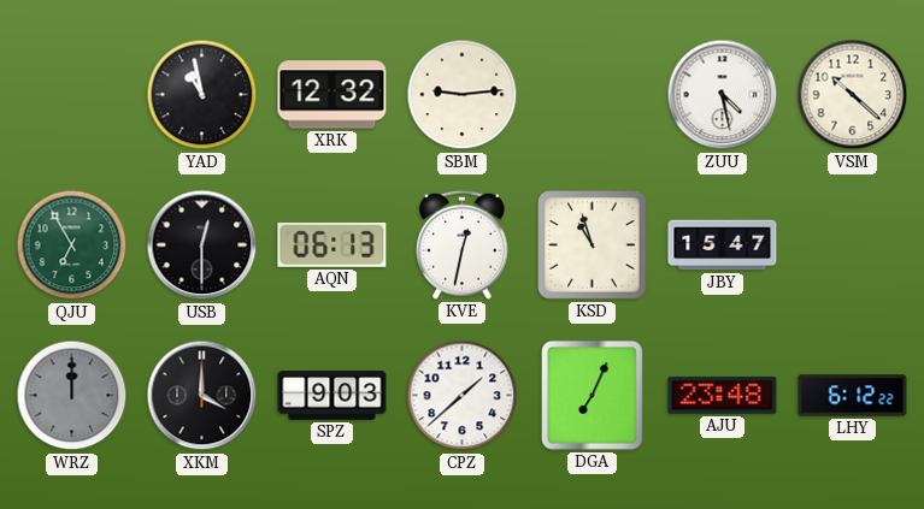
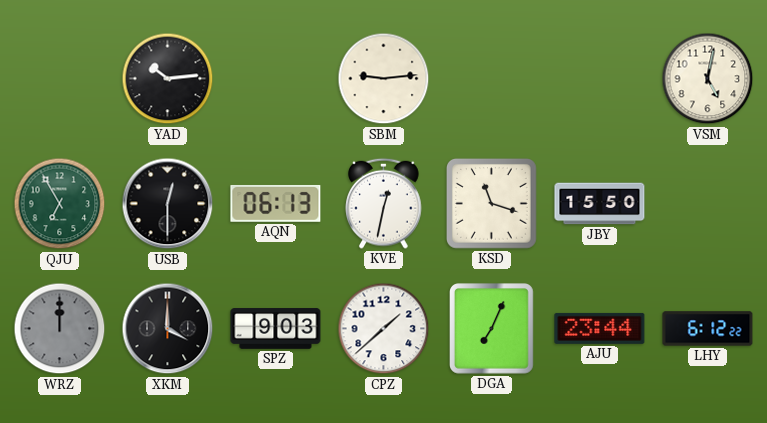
YAD: 10:58 -> 10:14 (168, 79)
XRK: 12:32 -> none (332, 95)
ZUU: 4:28 -> none (723, 95)
VSM: 10:22 -> 5:02 (708, 79)
KSD: 10:57 -> 11:18 (492, 204)
JBY: 15:47 -> 15:50 (600, 204)
AJU: 23:48 -> 23:44 (600, 328)
